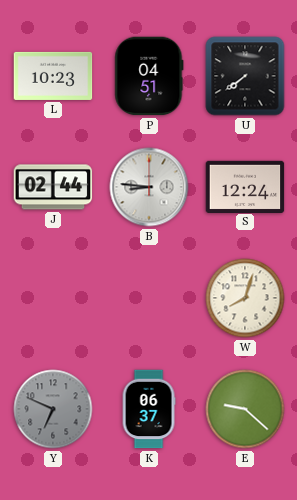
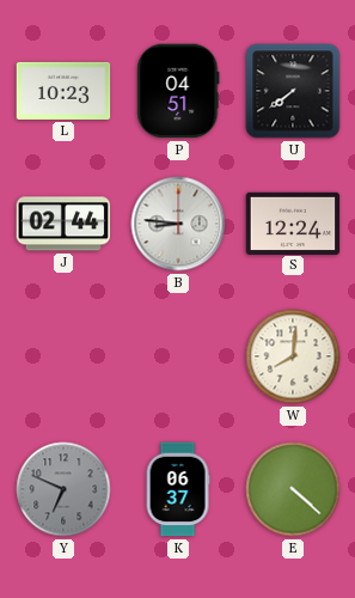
W: 8:03 -> 8:01 (293, 356)
E: 9:22 -> 4:22 (293, 489)
